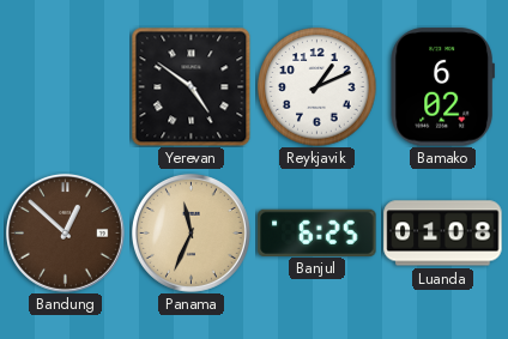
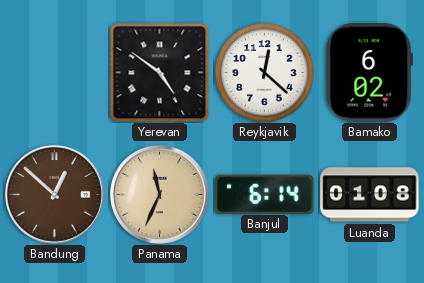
Reykjavik: 1:11 -> 12:22 (265, 73)
Banjul: 6:25 -> 6:14 (265, 194)
